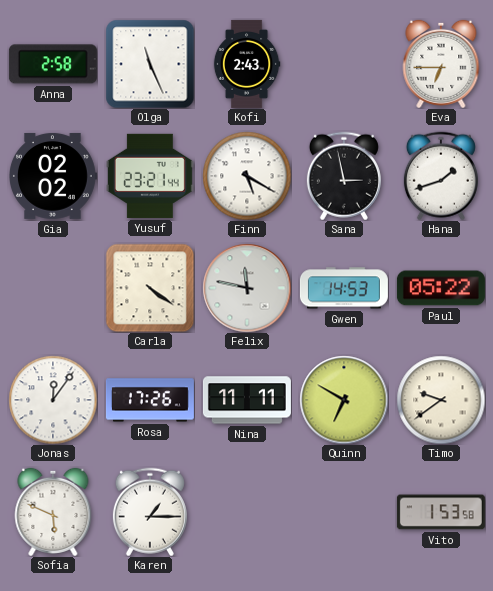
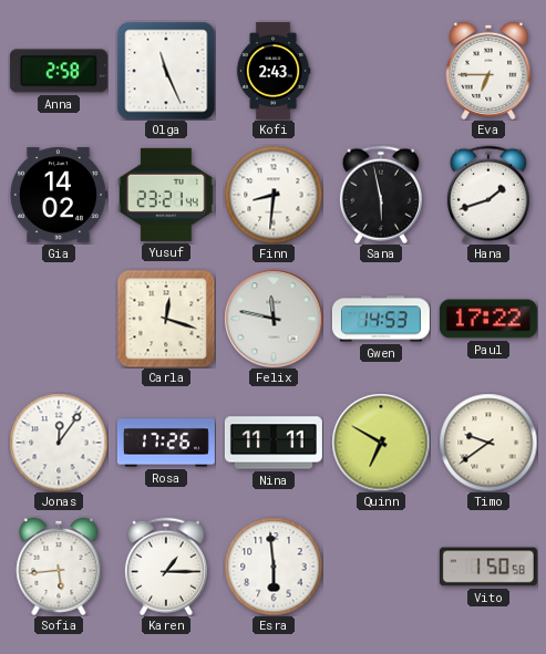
Gia: 02:02 -> 14:02 (59, 195)
Finn: 5:20 -> 8:31 (274, 195)
Sana: 2:58 -> 5:58 (381, 195)
Carla: 4:21 -> 12:18 (166, 319)
Paul: 05:22 -> 17:22 (488, 319)
Sofia: 5:49 -> 5:44 (59, 567)
Esra: none -> 5:59 (274, 567)
Vito: 1:53 -> 1:50 (488, 567)
